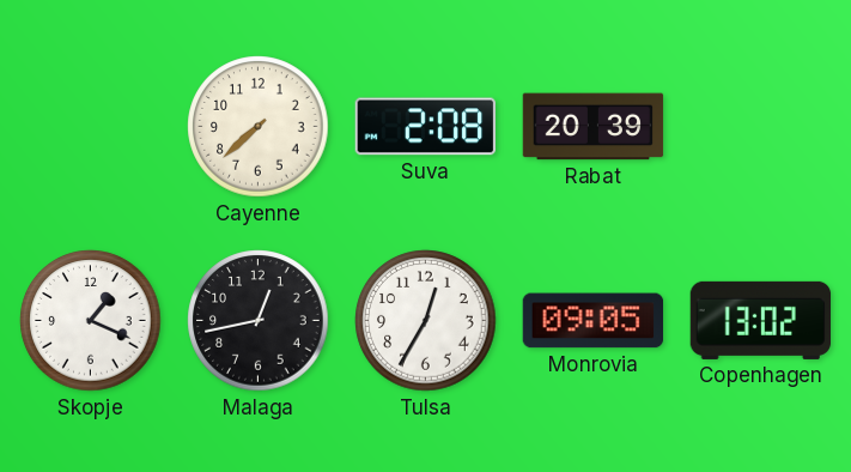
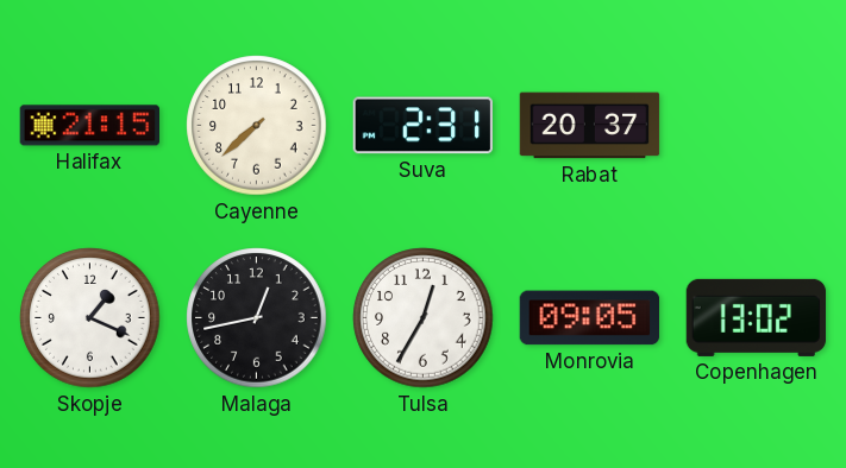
Halifax: none -> 21:15 (90, 126)
Suva: 2:08 -> 2:31 (424, 126)
Rabat: 20:39 -> 20:37 (590, 126)
